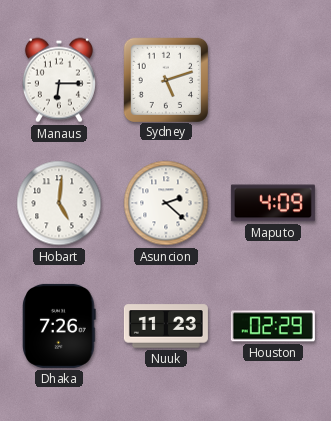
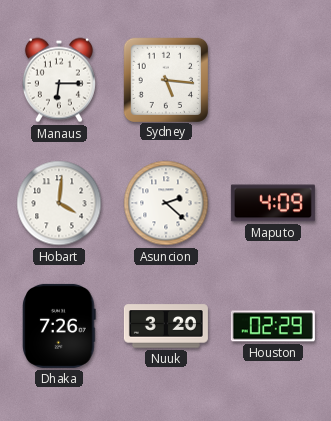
Sydney: 5:12 -> 5:16 (165, 79)
Hobart: 5:01 -> 4:01 (59, 203)
Nuuk: 11:23 -> 3:20 (166, 326)
